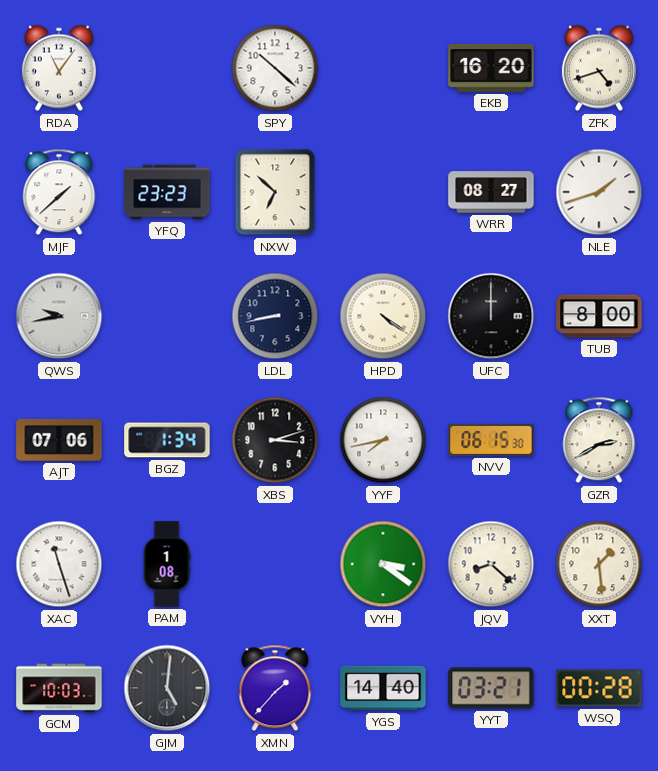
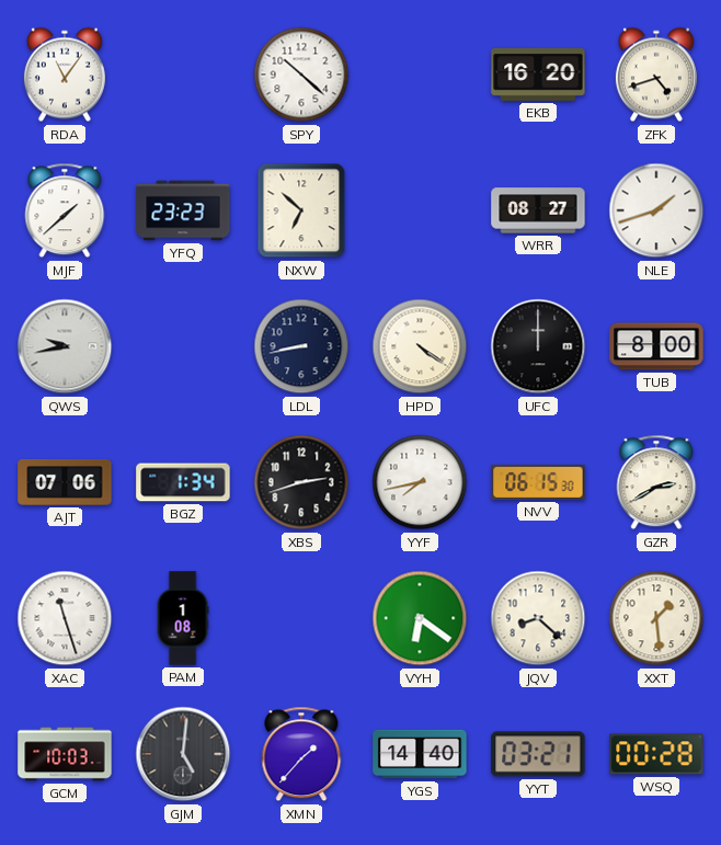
XBS: 3:12 -> 2:42 (301, 482)
VYH: 3:21 -> 6:21 (420, 618)
